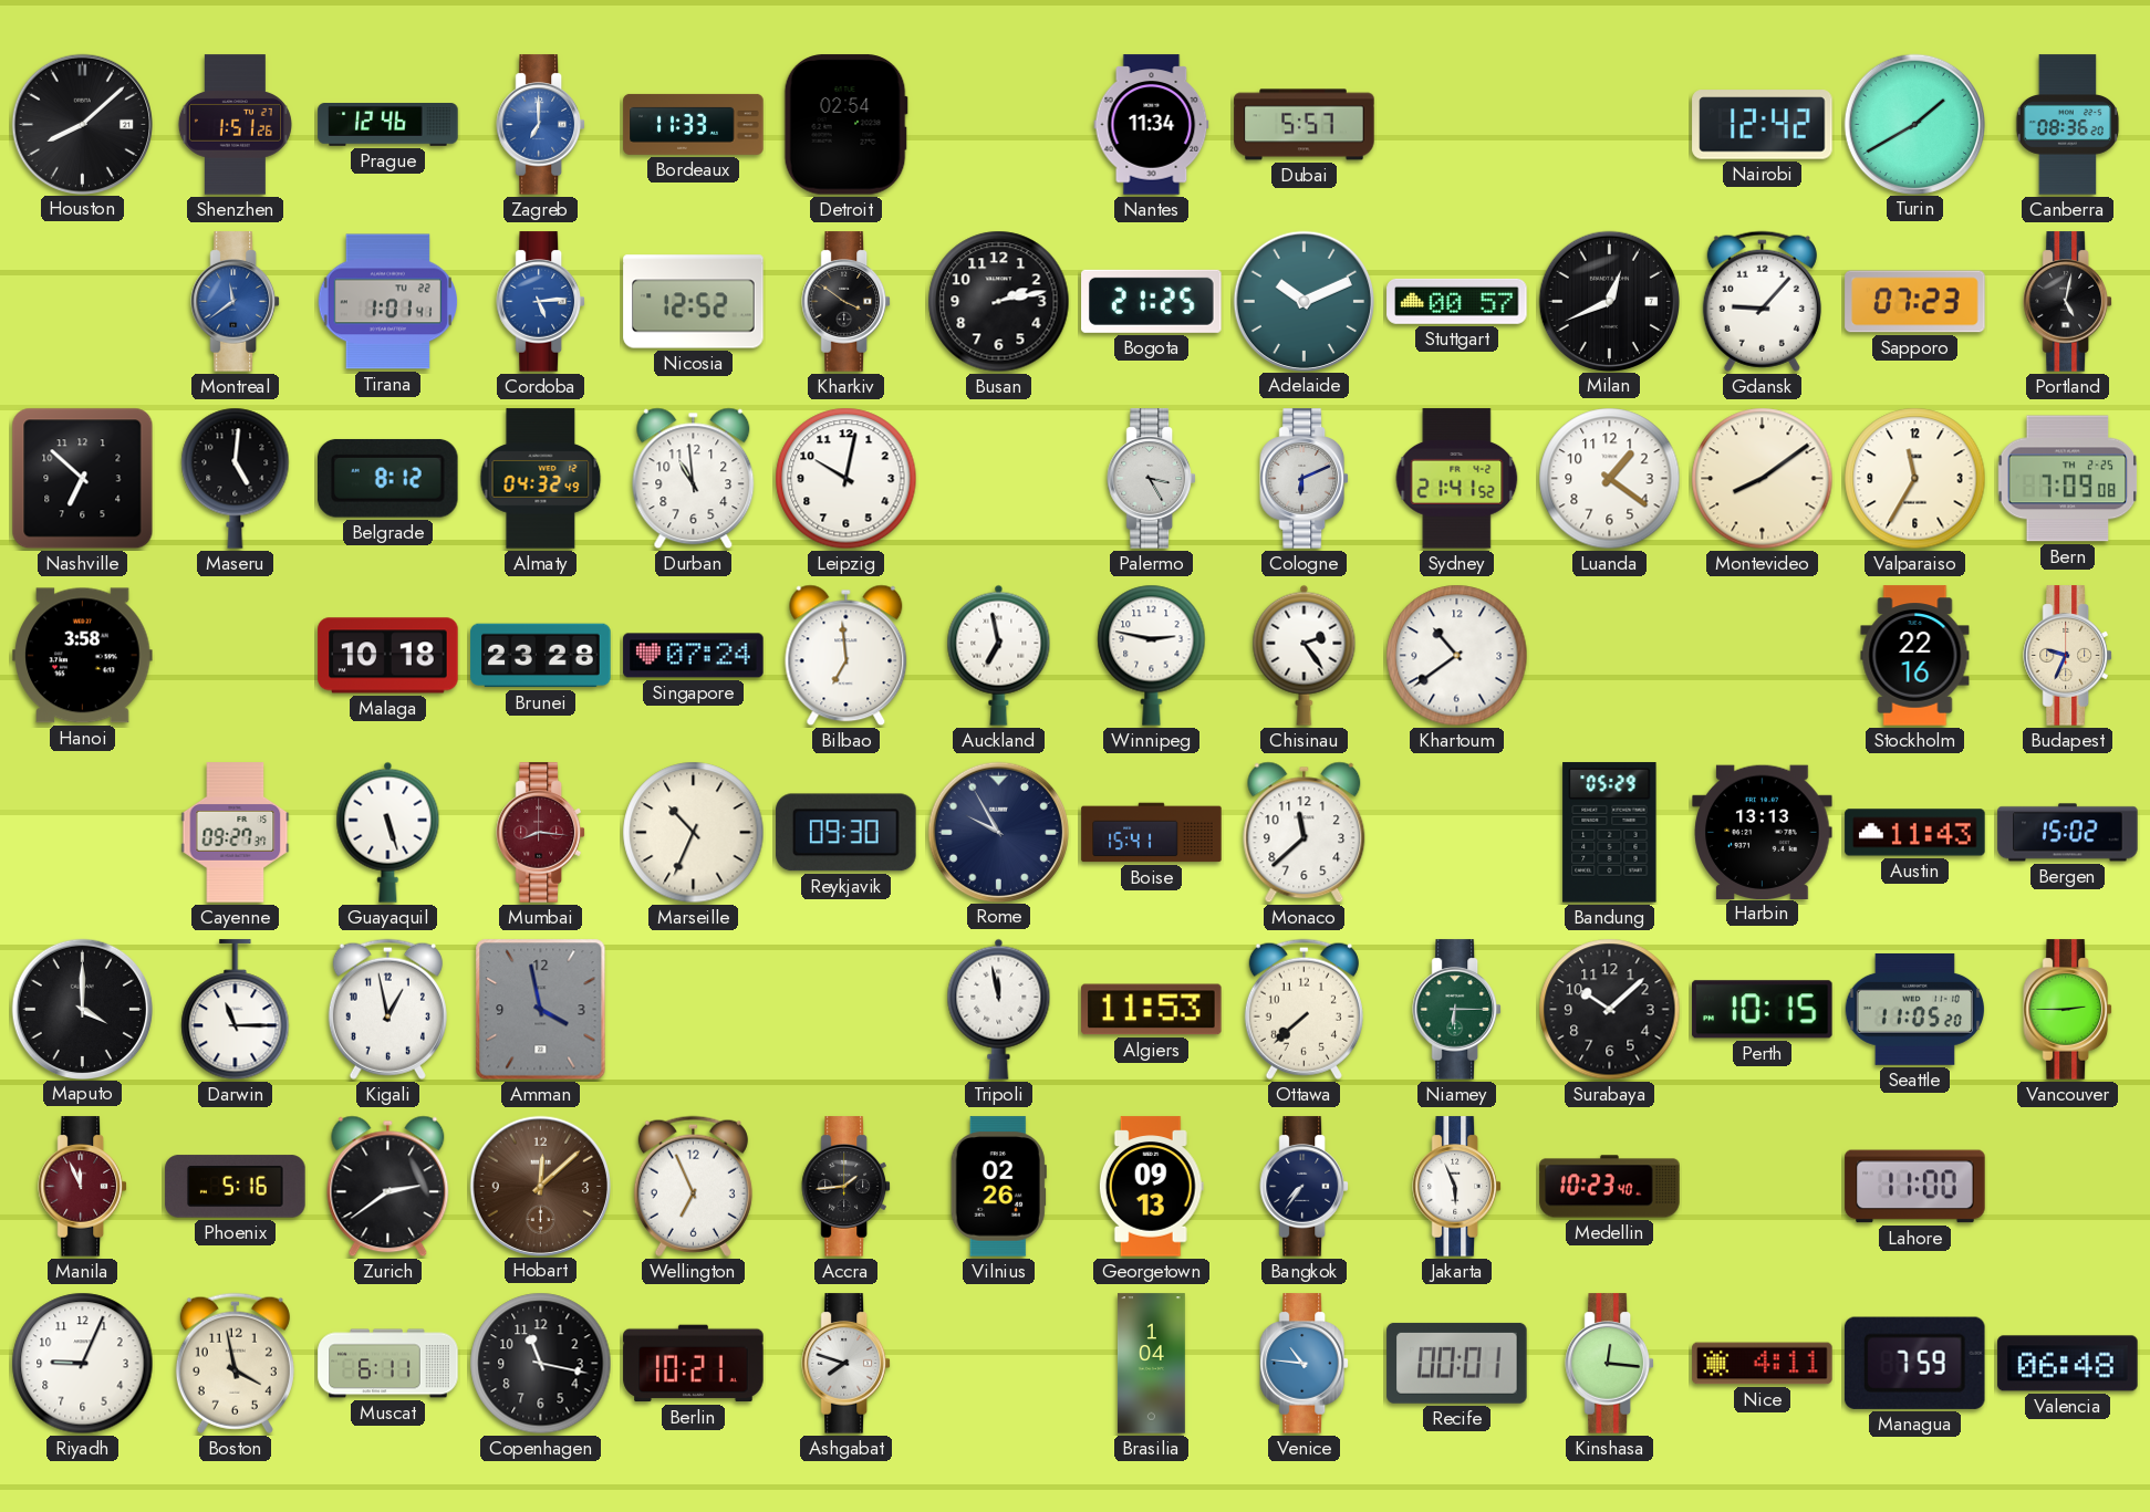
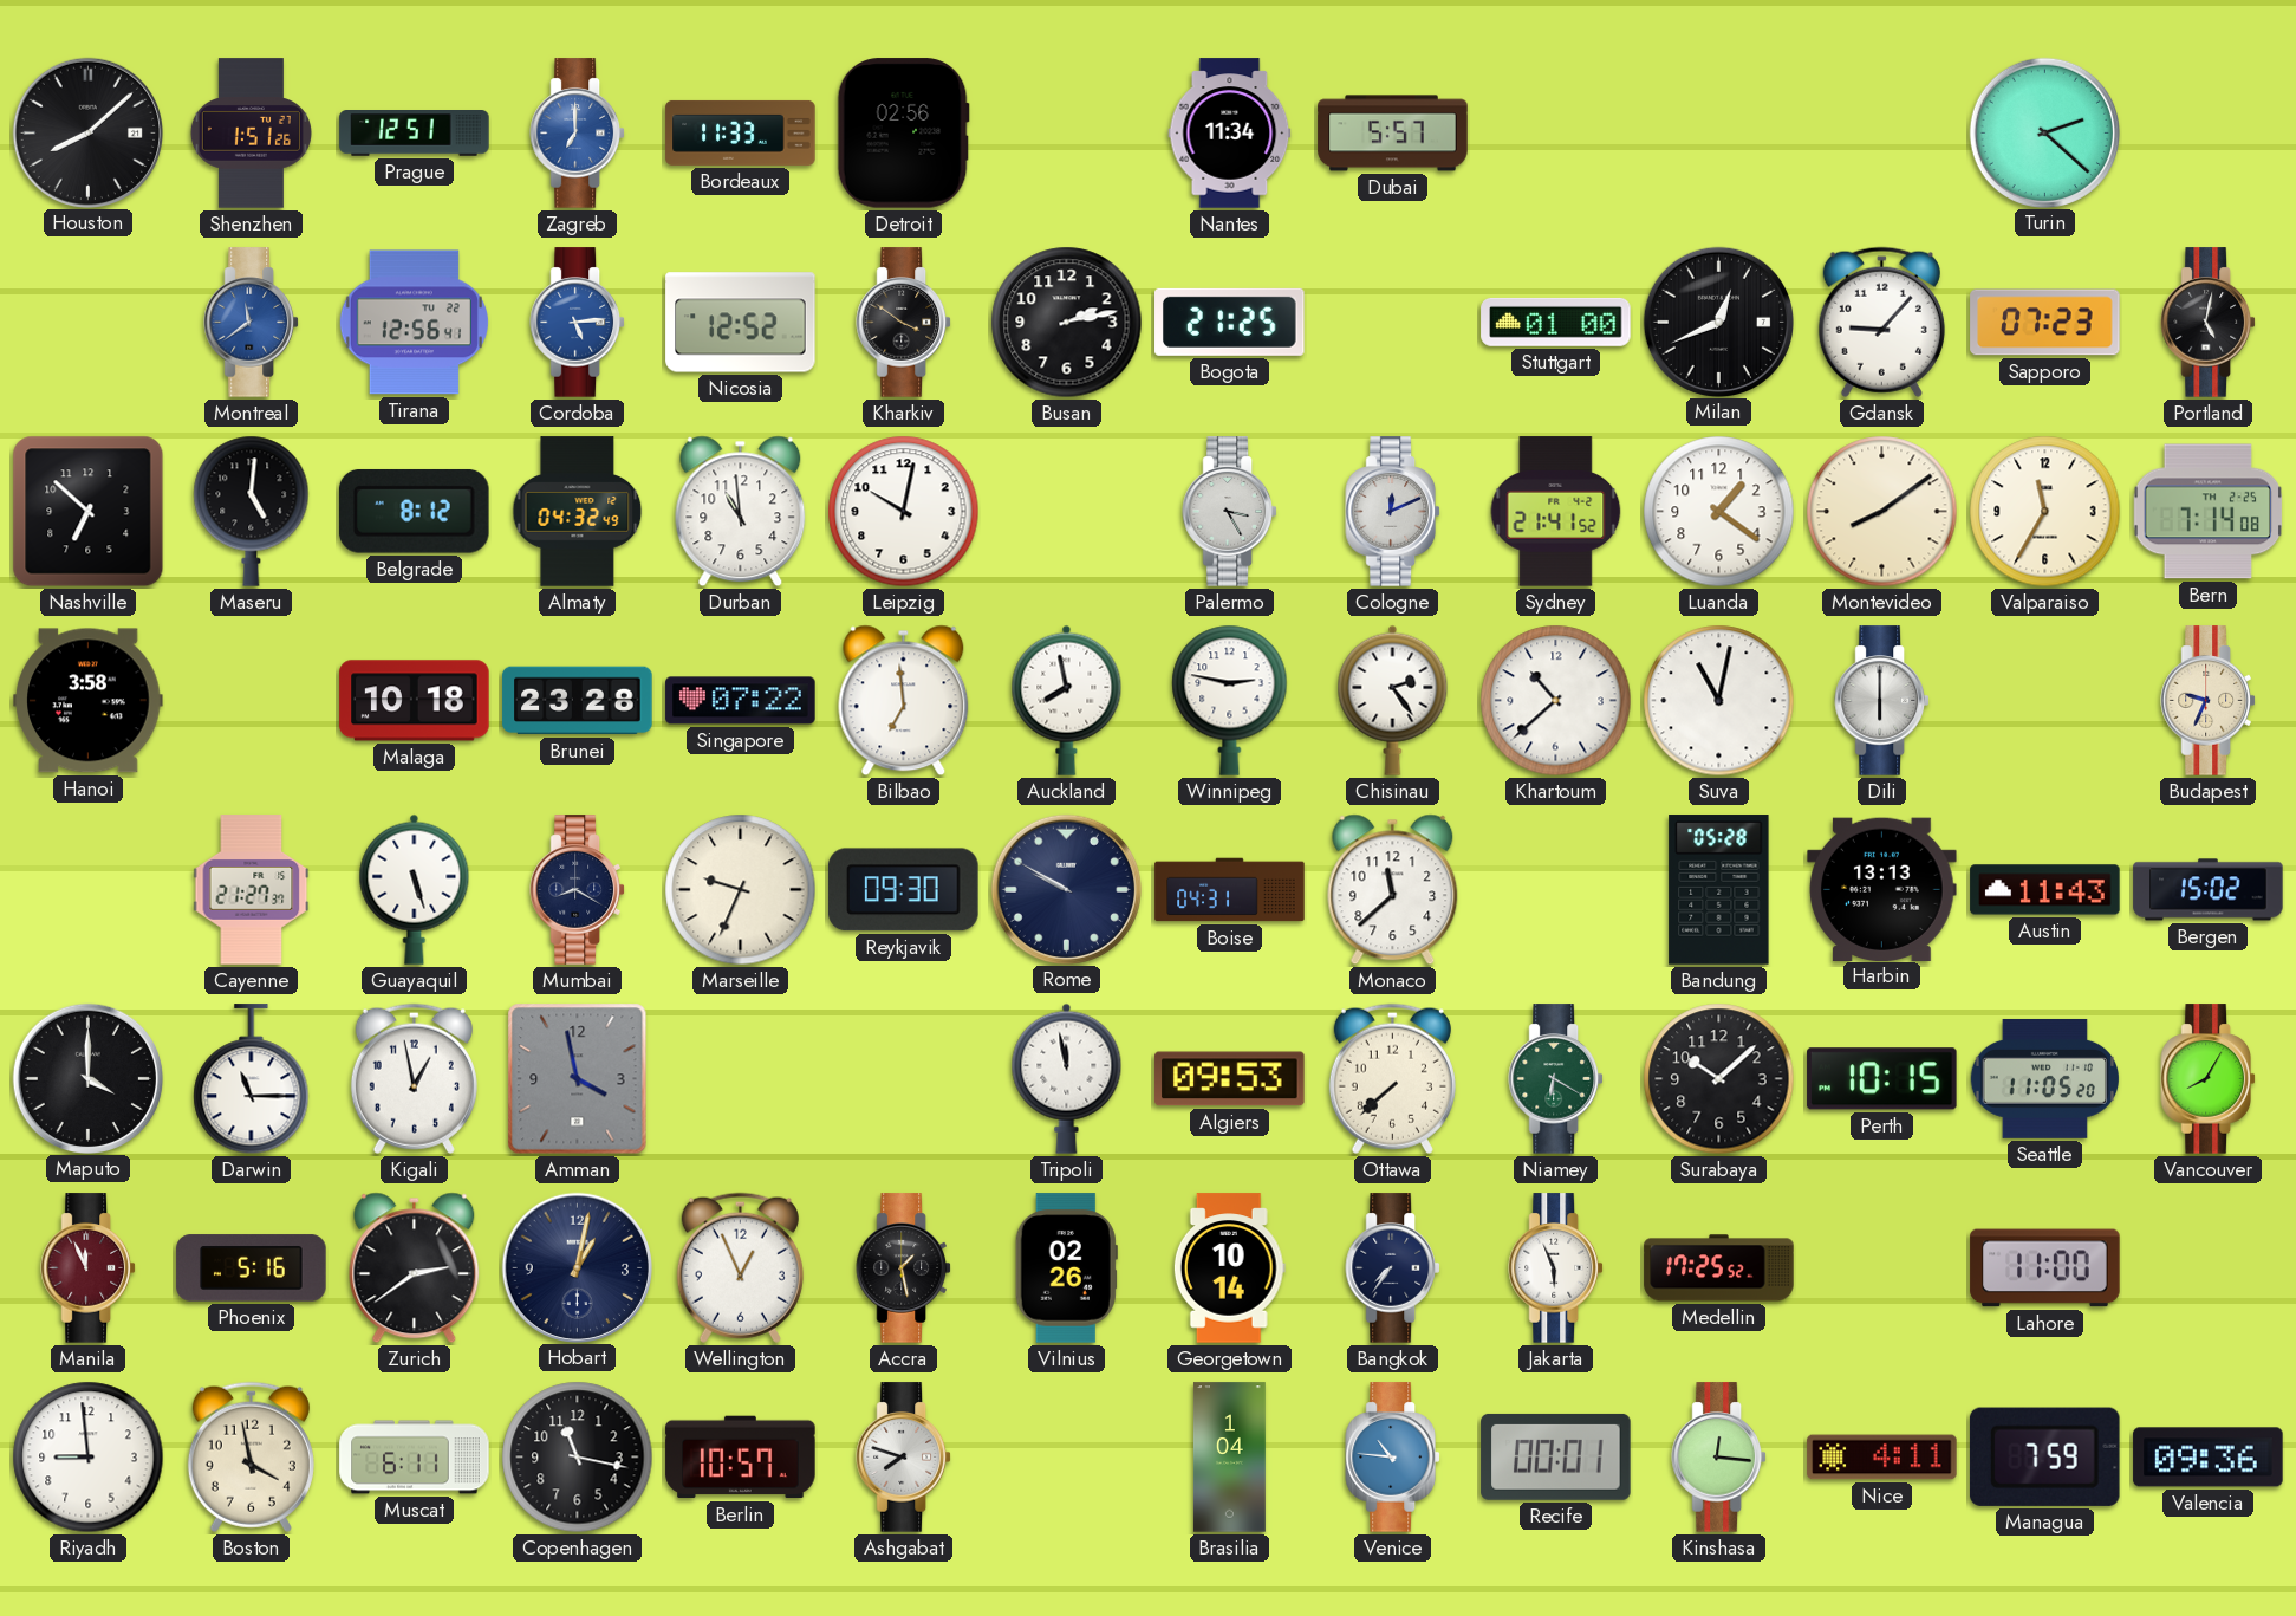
Prague: 12:46 -> 12:51 (415, 134)
Detroit: 02:54 -> 02:56 (903, 134)
Nairobi: 12:42 -> none (1763, 125)
Turin: 1:40 -> 2:22 (2044, 132)
Canberra: 08:36 -> none (2068, 125)
Tirana: 1:01 -> 12:56 (414, 323)
Adelaide: 10:11 -> none (1303, 301)
Stuttgart: 00:57 -> 01:00 (1556, 322)
Cologne: 6:11 -> 12:11 (1392, 512)
Bern: 7:09 -> 7:14 (2209, 512)
Singapore: 07:24 -> 07:22 (741, 701)
Auckland: 6:58 -> 7:58 (1067, 700)
Khartoum: 10:39 -> 10:38 (1556, 701)
Suva: none -> 11:02 (1719, 701)
Dili: none -> 6:00 (1881, 701)
Stockholm: 22:16 -> none (1915, 656)
Cayenne: 09:27 -> 21:27 (252, 890)
Mumbai: 8:16 -> 8:20 (577, 890)
Mumbai dial: burgundy -> navy (577, 890)
Marseille: 10:34 -> 9:34 (741, 890)
Rome: 9:55 -> 9:50 (1066, 889)
Boise: 15:41 -> 04:31 (1230, 890)
Bandung: 05:29 -> 05:28 (1719, 890)
Algiers: 11:53 -> 09:53 (1230, 1079)
Niamey: 6:15 -> 6:20 (1555, 1079)
Vancouver: 2:45 -> 8:05 (2207, 1079)
Hobart: 12:08 -> 1:02 (577, 1267)
Hobart dial: brown -> navy (577, 1267)
Wellington: 6:56 -> 12:56 (740, 1267)
Accra: 1:44 -> 1:28 (903, 1268)
Georgetown: 09:13 -> 10:14 (1229, 1268)
Medellin: 10:23 -> 17:25 (1719, 1268)
Riyadh: 9:04 -> 8:59 (89, 1458)
Berlin: 10:21 -> 10:57 (741, 1458)
Valencia: 06:48 -> 09:36 (2209, 1458)
